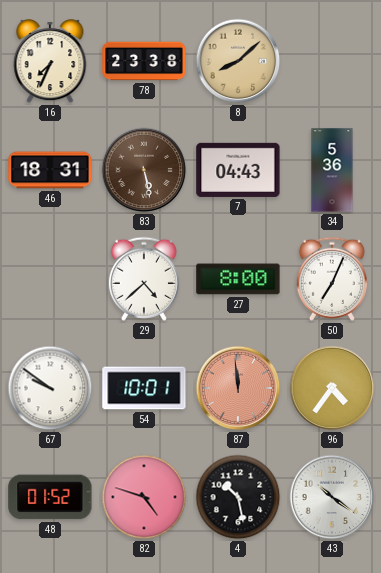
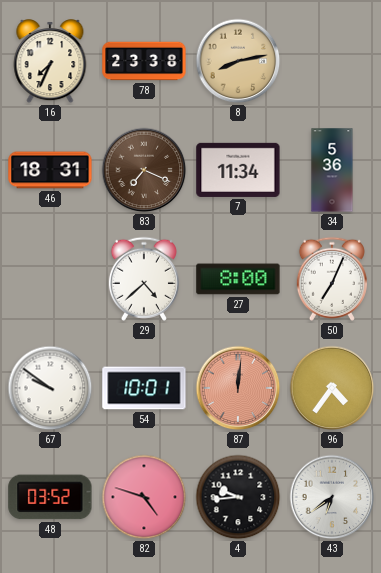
8: 8:08 -> 8:13 (238, 61)
83: 5:28 -> 7:19 (144, 170)
7: 04:43 -> 11:34 (238, 170)
87: 11:59 -> 12:01 (238, 388)
48: 01:52 -> 03:52 (50, 497)
4: 10:28 -> 9:44 (238, 497)
43: 10:21 -> 6:39 (332, 497)
